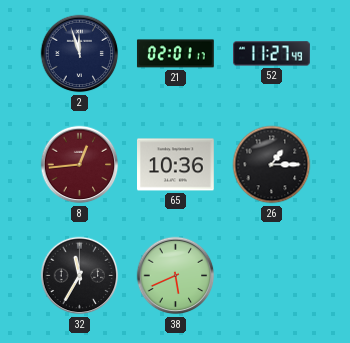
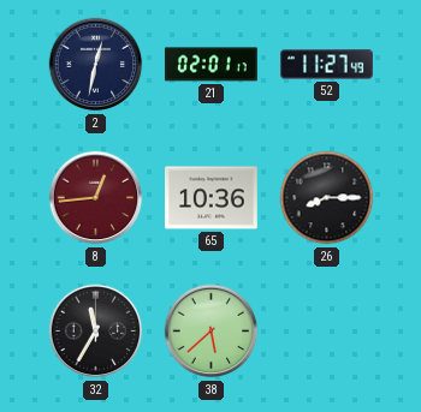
2: 11:57 -> 12:32 (96, 65)
26: 1:15 -> 8:15 (327, 198)
38: 5:41 -> 5:38 (212, 332)
